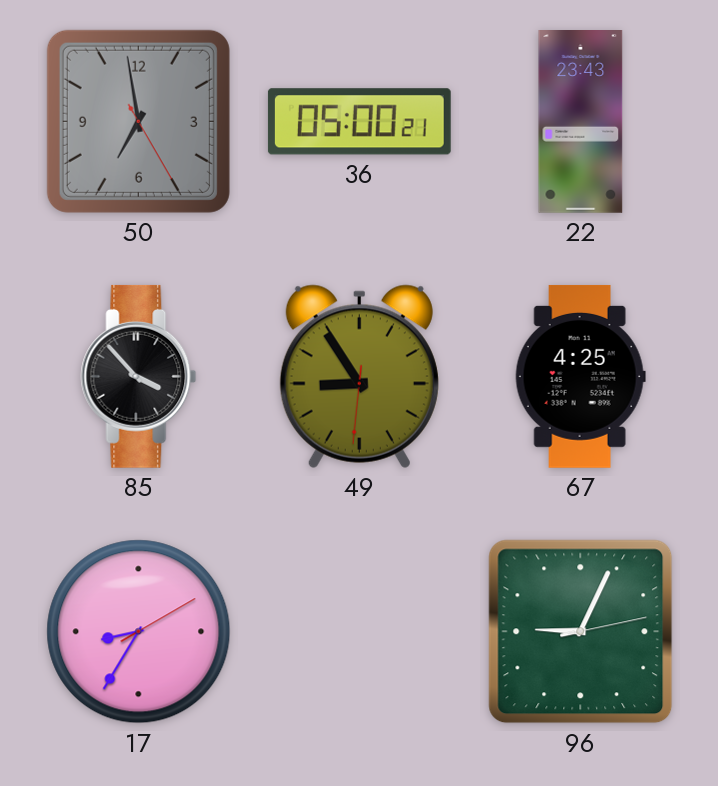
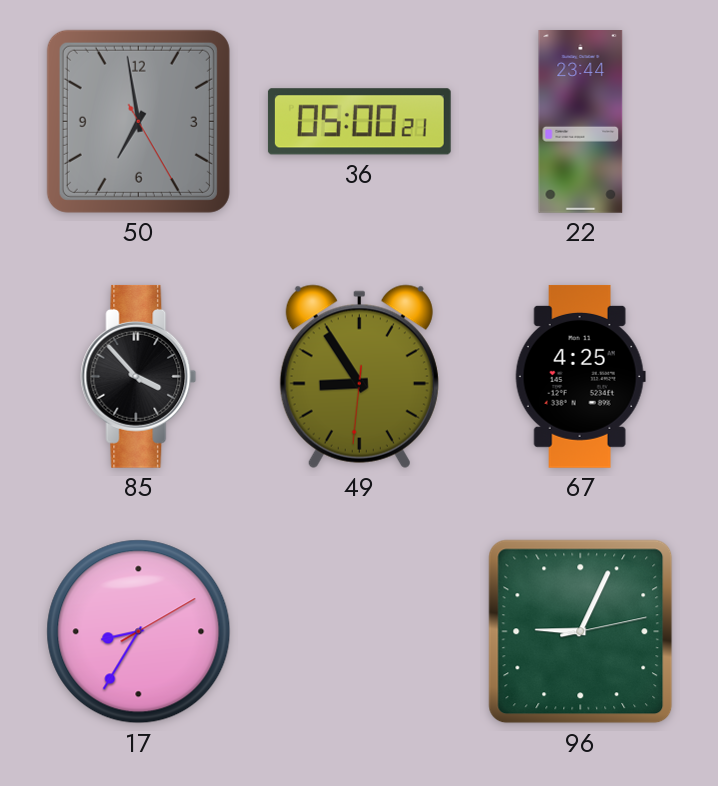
22: 23:43 -> 23:44 (581, 122)
